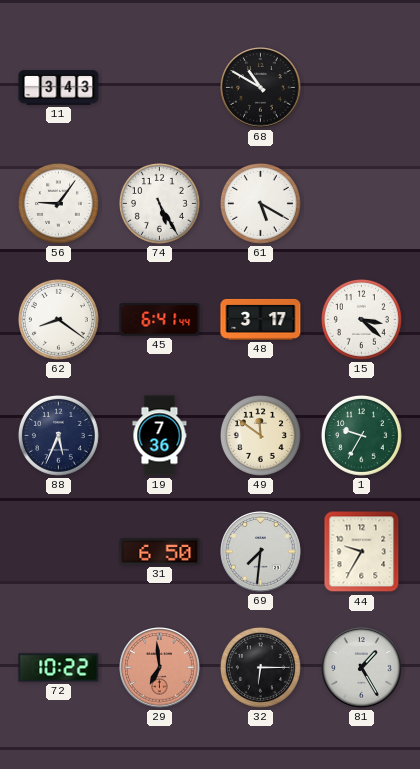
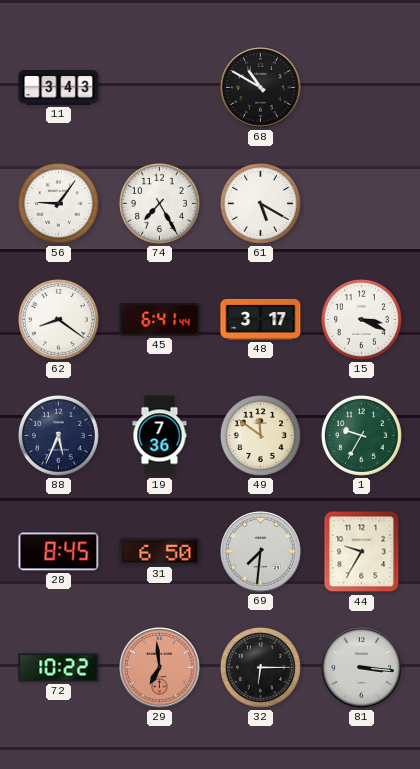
74: 5:25 -> 7:25 (159, 203)
15: 3:22 -> 3:19 (361, 319)
28: none -> 8:45 (59, 552)
81: 1:25 -> 3:16 (362, 668)
